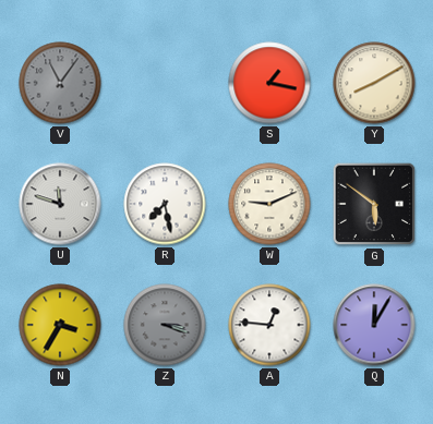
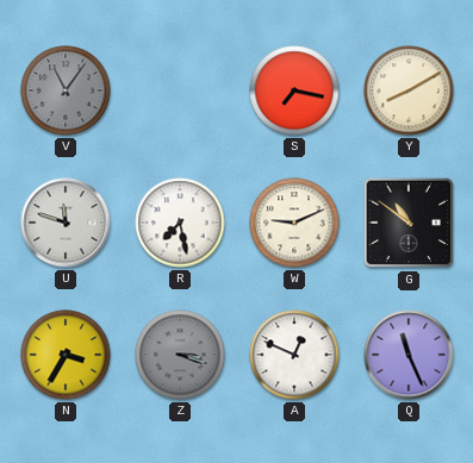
S: 1:17 -> 7:17 (294, 90)
G: 5:51 -> 10:51 (409, 223)
A: 12:46 -> 12:49 (294, 355)
Q: 12:05 -> 11:26 (409, 355)
